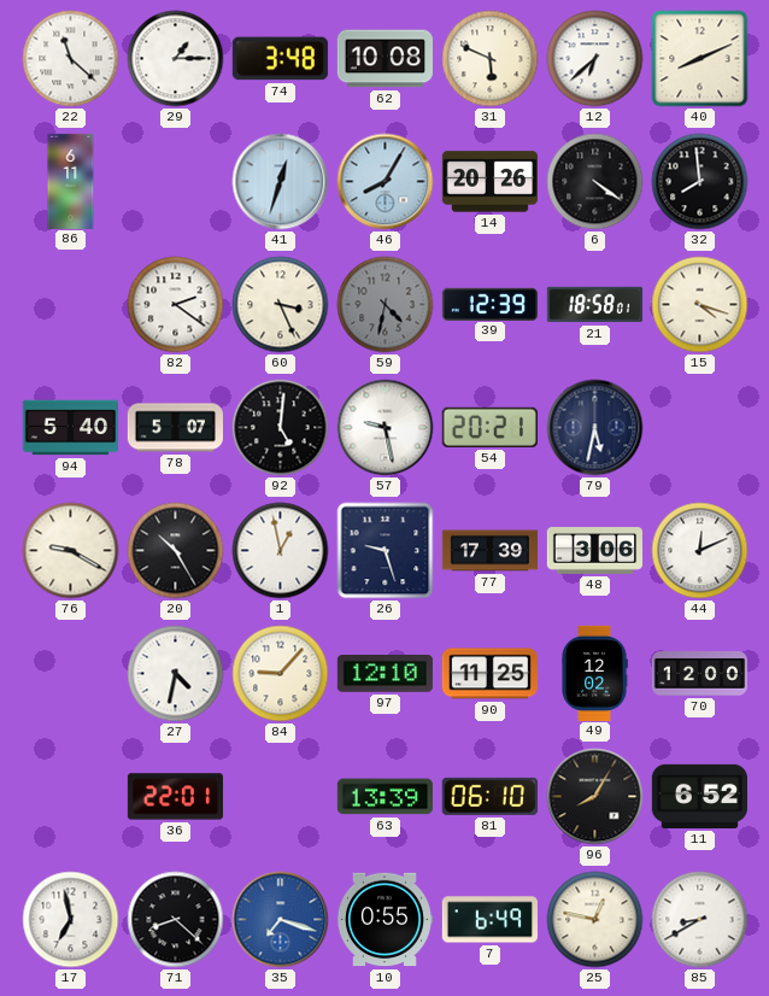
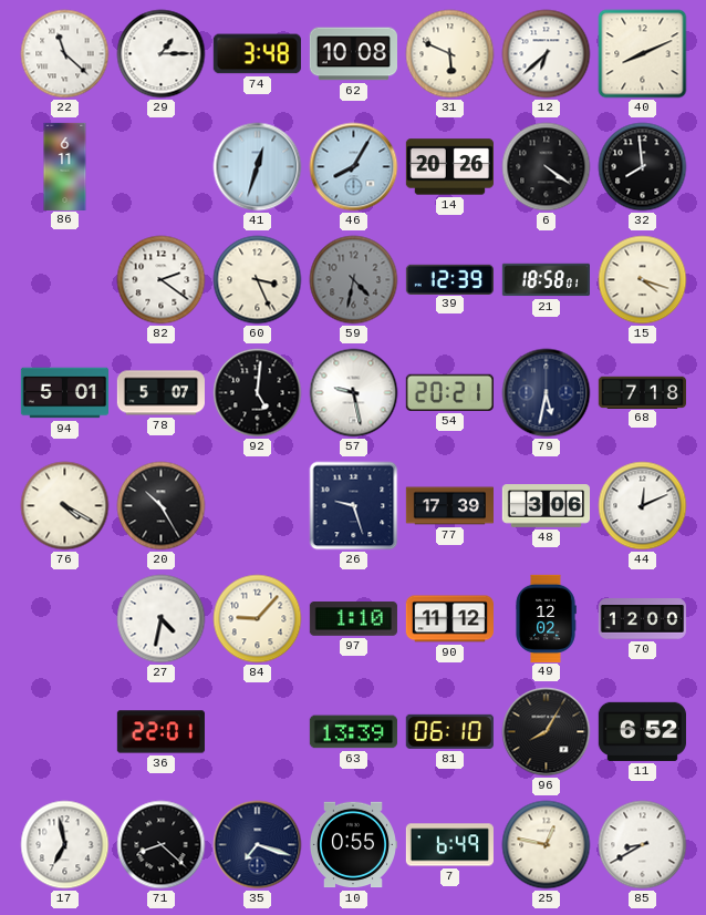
94: 5:40 -> 5:01 (64, 393)
68: none -> 7:18 (642, 392)
76: 9:20 -> 4:20 (65, 506)
1: 12:58 -> none (281, 551)
97: 12:10 -> 1:10 (353, 619)
90: 11:25 -> 11:12 (449, 619)
35 dial: blue -> navy (258, 845)
